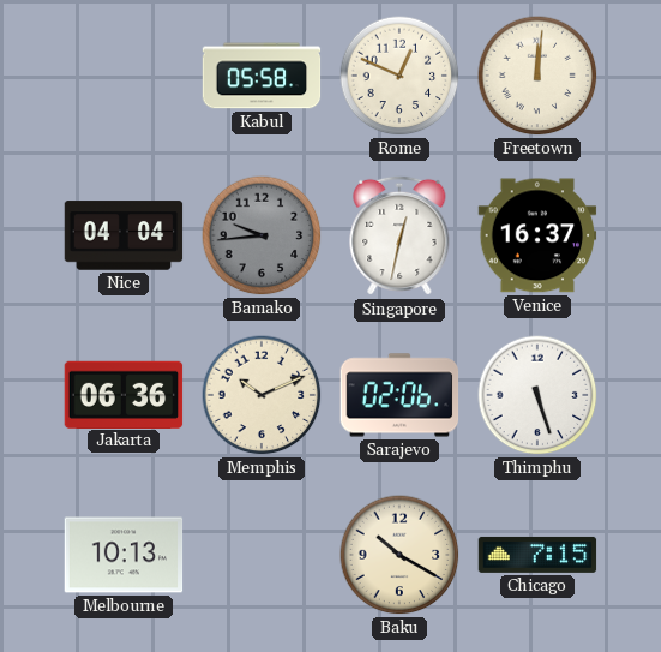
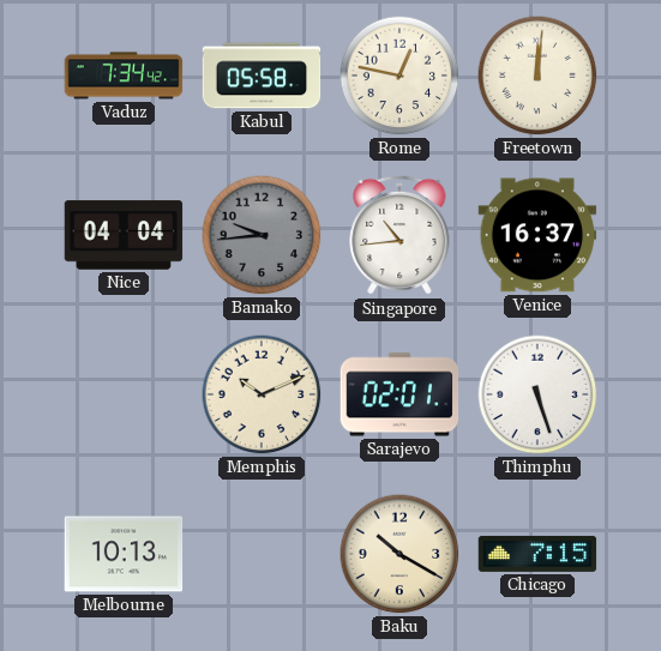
Vaduz: none -> 7:34 (124, 76)
Rome: 12:49 -> 12:47 (399, 76)
Singapore: 12:32 -> 10:44 (399, 235)
Jakarta: 06:36 -> none (124, 394)
Sarajevo: 02:06 -> 02:01 (399, 394)
